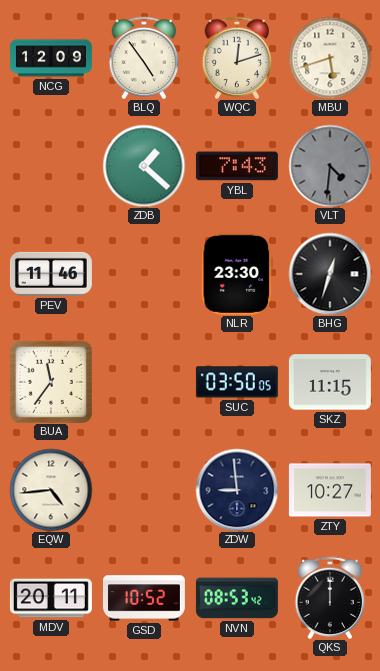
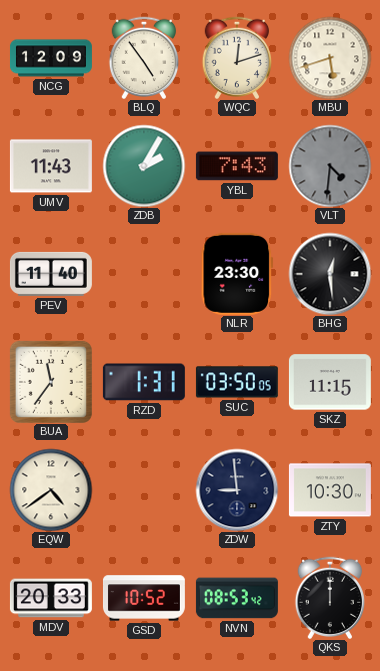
UMV: none -> 11:43 (51, 166)
ZDB: 1:22 -> 2:05 (144, 166)
PEV: 11:46 -> 11:40 (51, 274)
BHG: 12:33 -> 12:29 (330, 274)
RZD: none -> 1:31 (144, 382)
EQW: 4:44 -> 4:39 (51, 490)
ZTY: 10:27 -> 10:30 (330, 490)
MDV: 20:11 -> 20:33 (51, 598)
